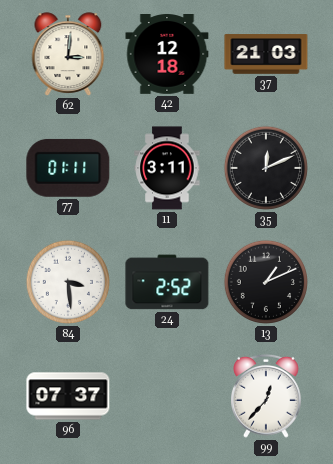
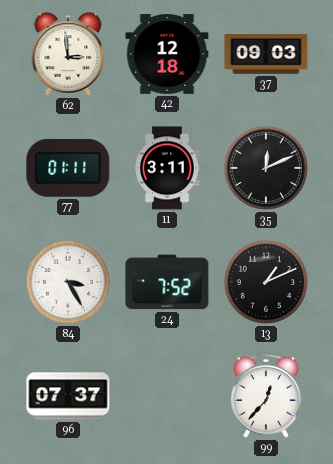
62: 3:01 -> 2:59 (68, 54)
37: 21:03 -> 09:03 (266, 54)
84: 3:29 -> 3:25 (68, 282)
24: 2:52 -> 7:52 (167, 282)
